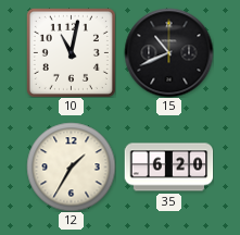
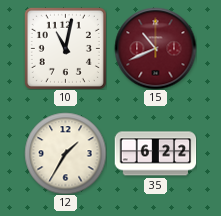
15 dial: black -> burgundy (155, 48)
35: 6:20 -> 6:22 (155, 154)
